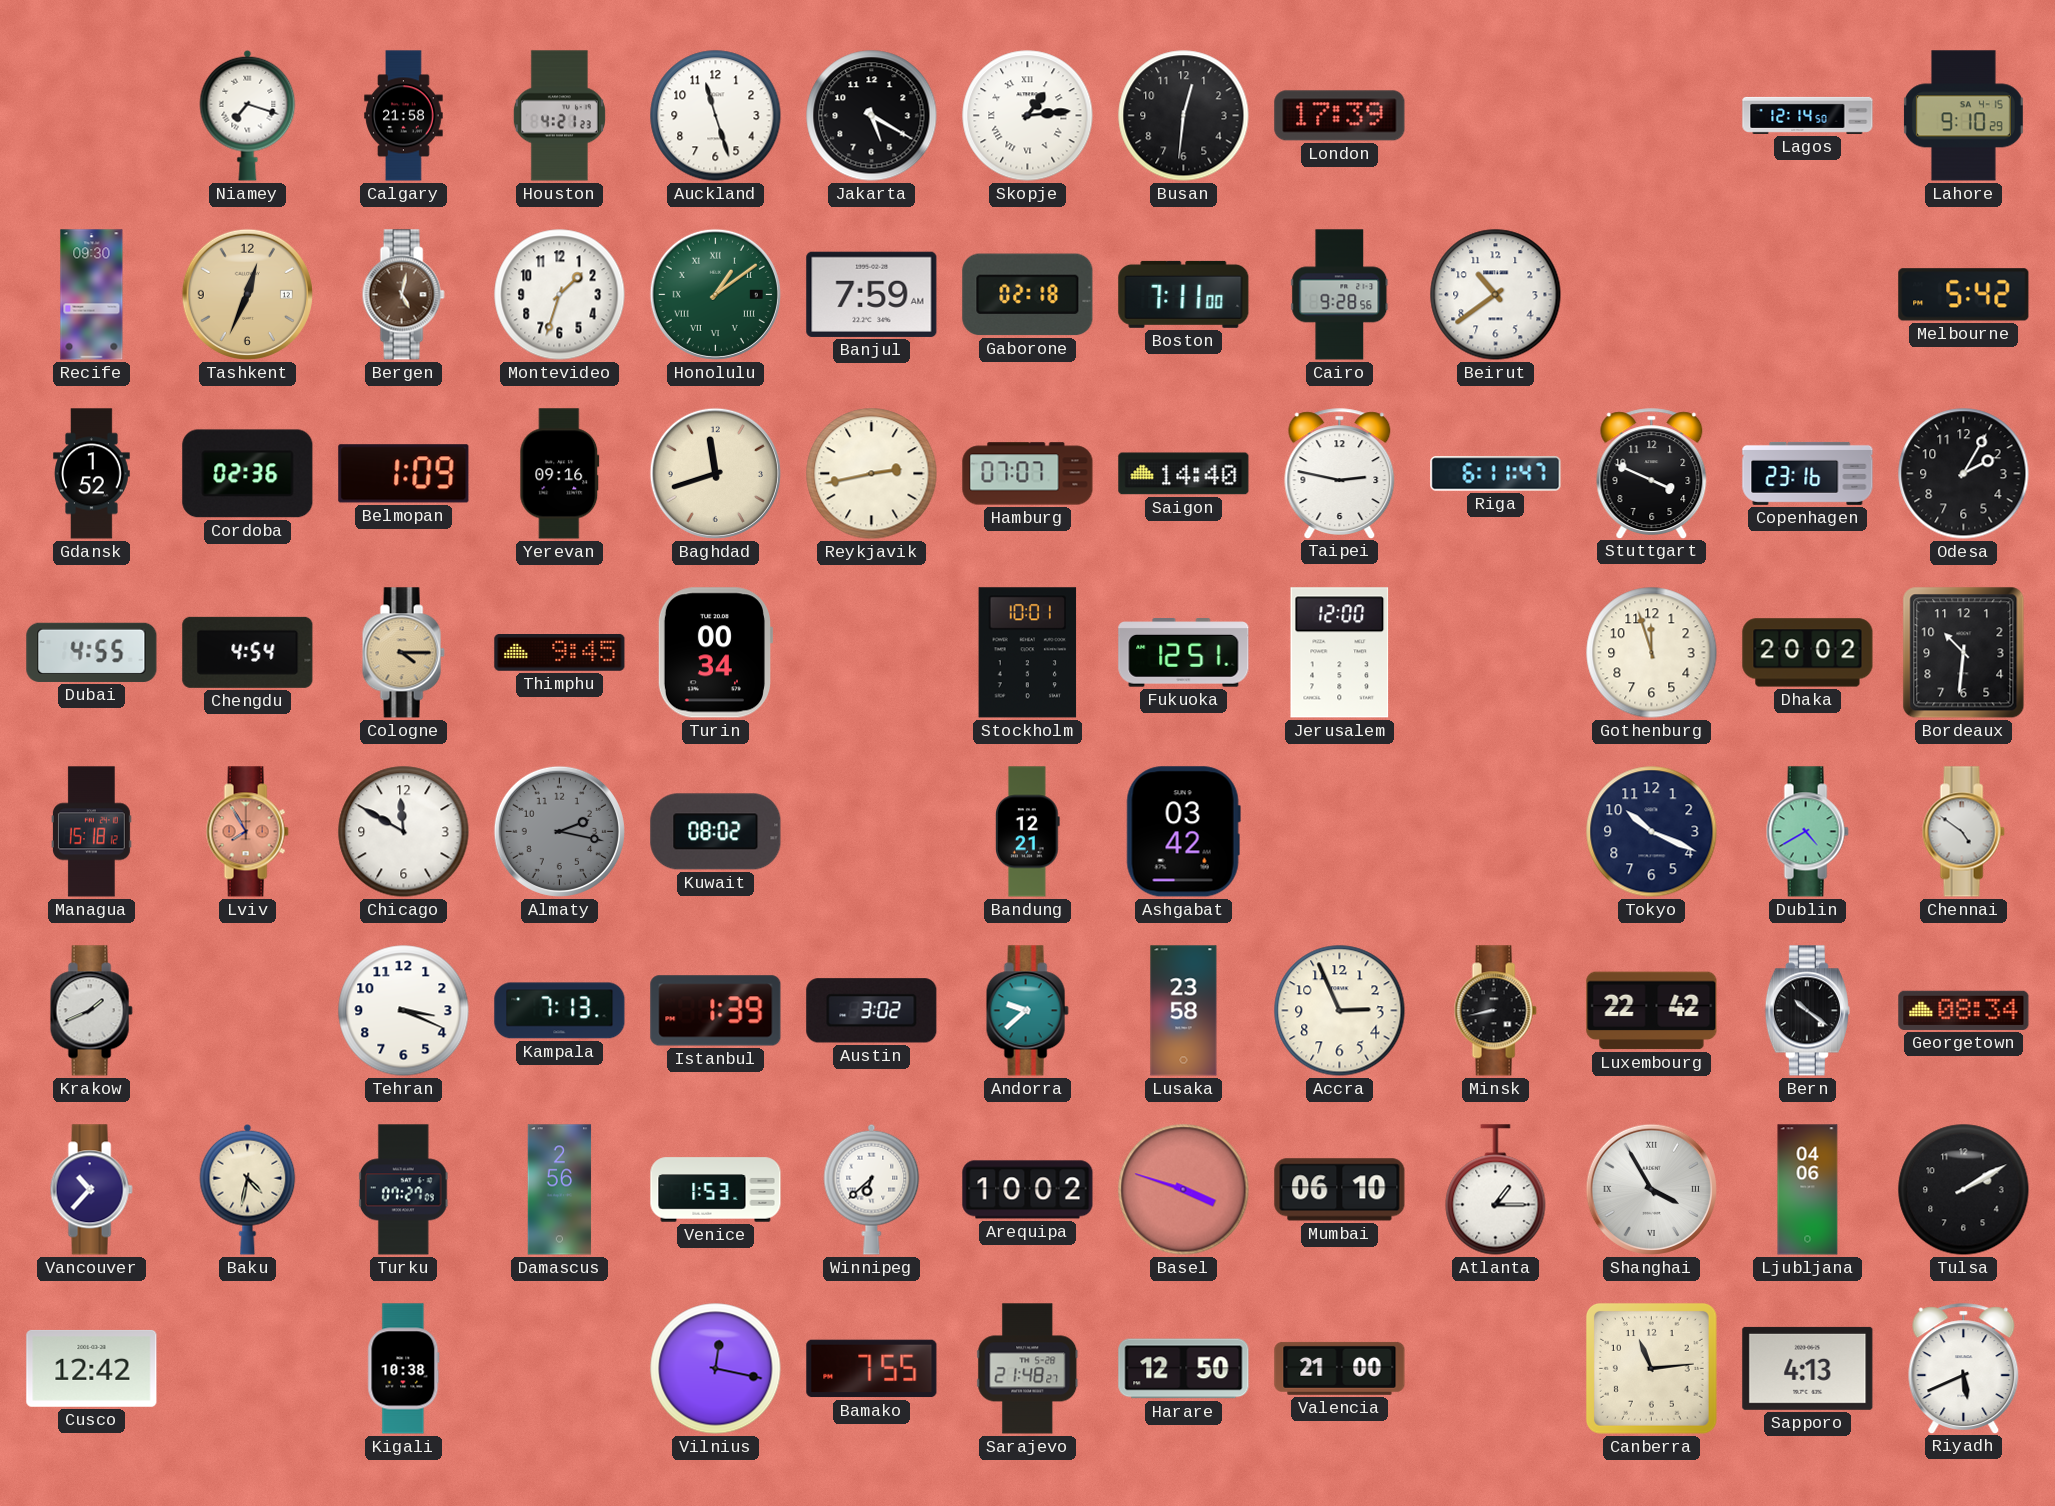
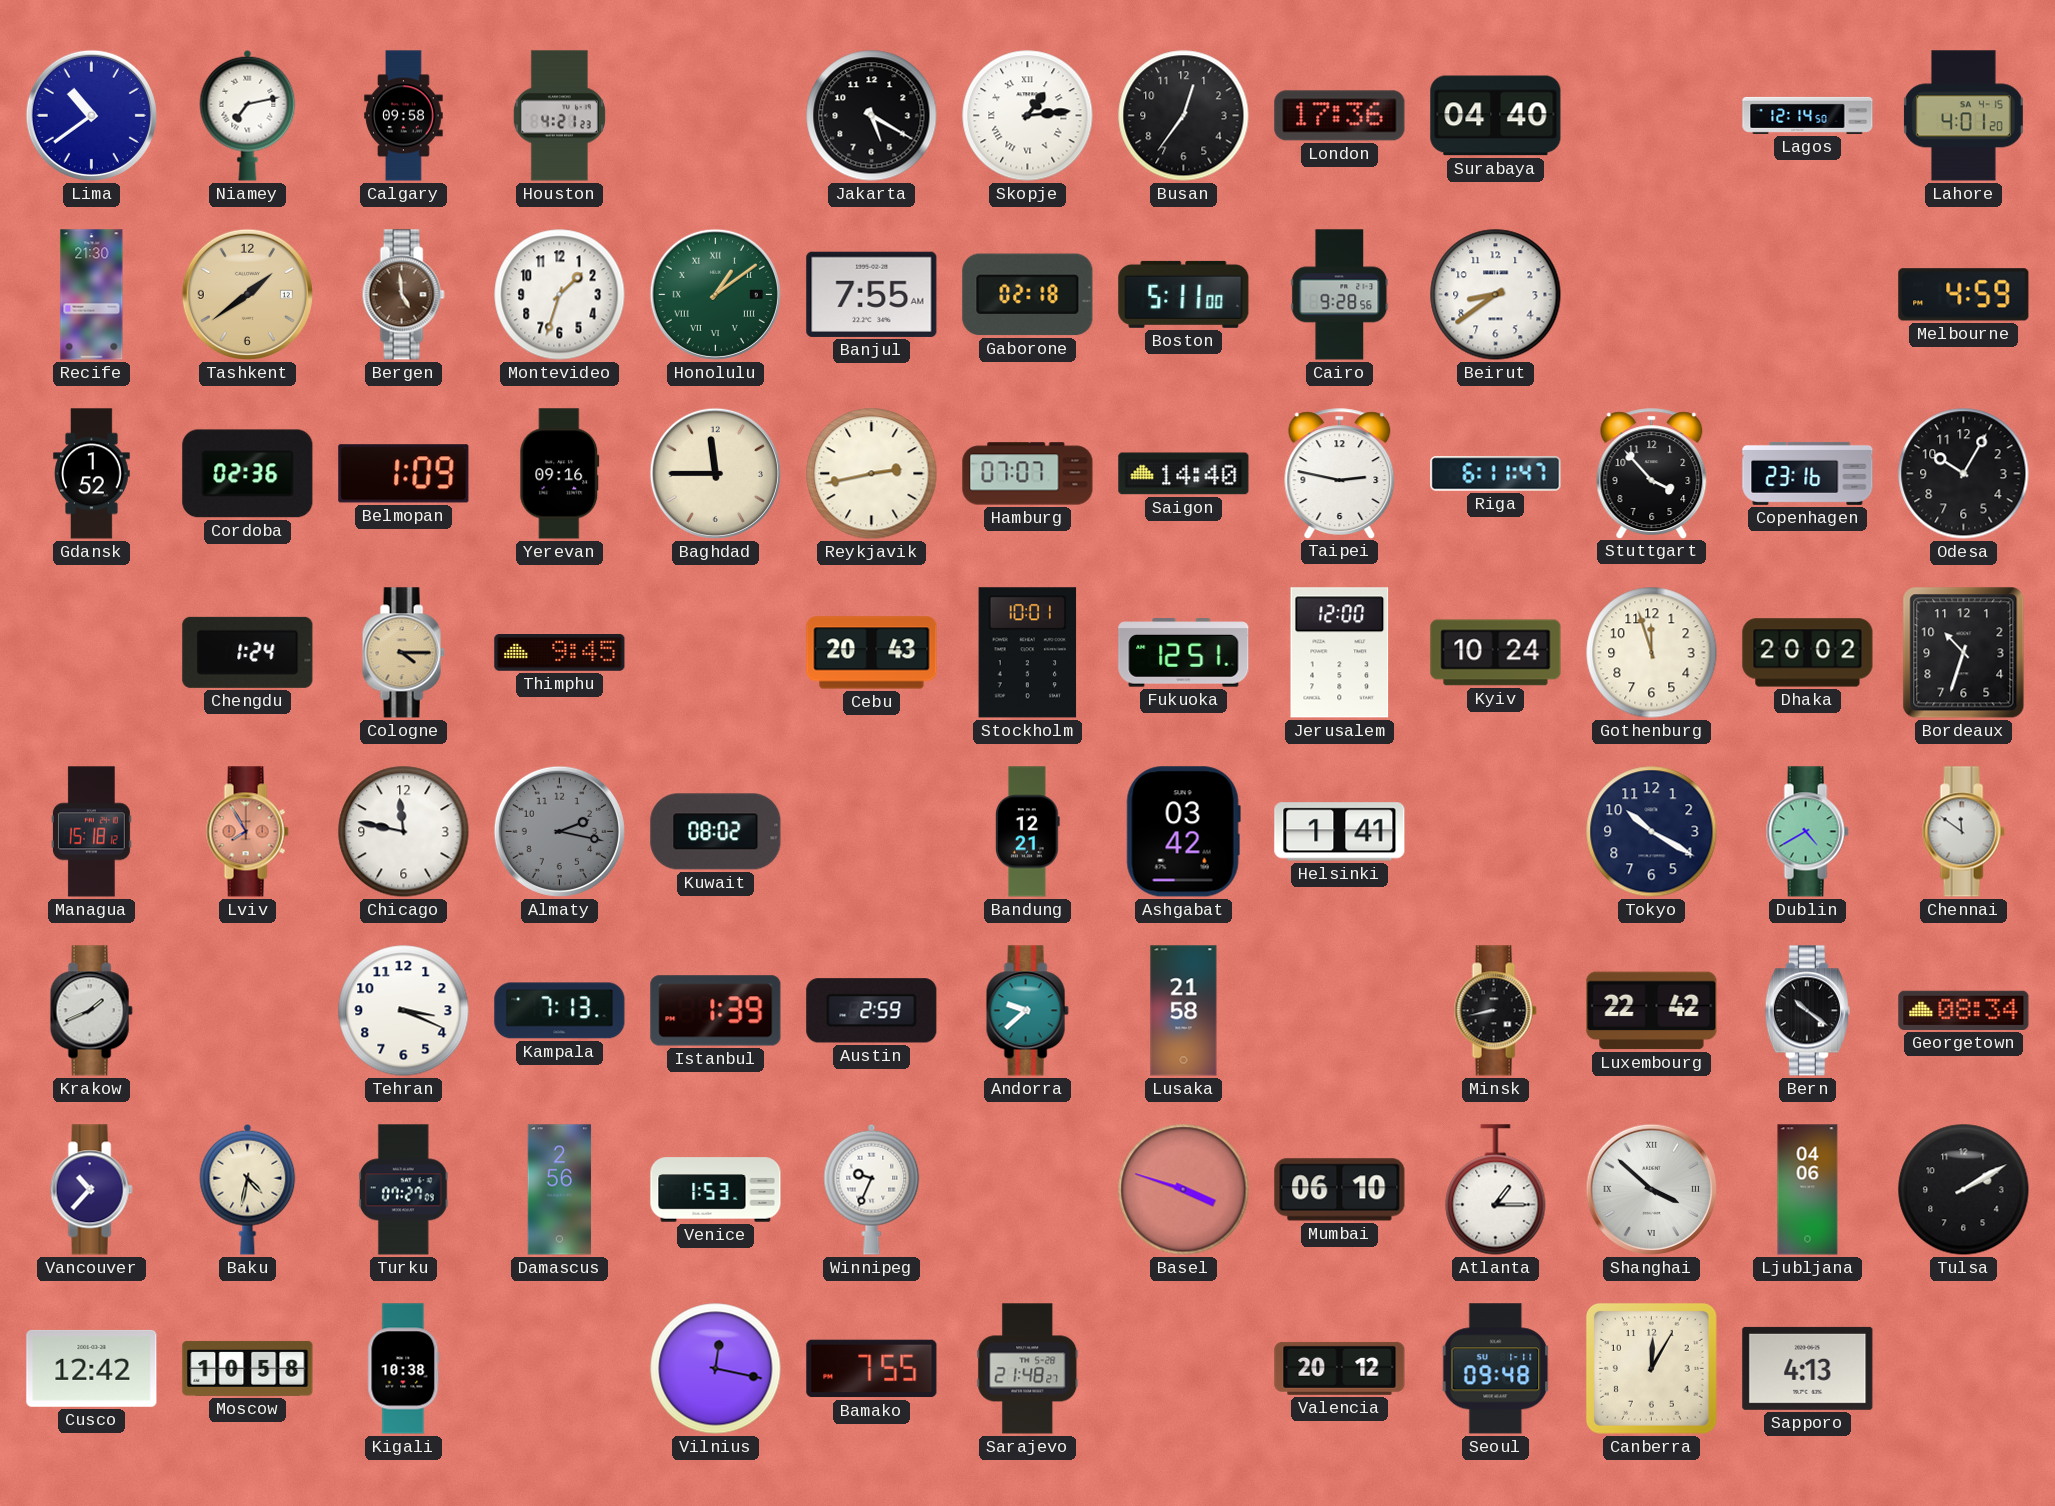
Lima: none -> 10:39 (91, 115)
Niamey: 7:18 -> 7:13 (248, 115)
Calgary: 21:58 -> 09:58 (404, 116)
Auckland: 11:27 -> none (716, 116)
Busan: 12:31 -> 12:36 (1184, 116)
London: 17:39 -> 17:36 (1340, 116)
Surabaya: none -> 04:40 (1496, 116)
Lahore: 9:10 -> 4:01 (1963, 116)
Recife: 09:30 -> 21:30 (92, 295)
Tashkent: 12:34 -> 1:39 (247, 294)
Bergen: 5:02 -> 4:59 (403, 295)
Banjul: 7:59 -> 7:55 (872, 294)
Boston: 7:11 -> 5:11 (1184, 294)
Beirut: 10:39 -> 8:39 (1496, 295)
Melbourne: 5:42 -> 4:59 (1964, 295)
Baghdad: 11:42 -> 11:45 (715, 473)
Stuttgart: 3:49 -> 3:53 (1652, 473)
Odesa: 2:05 -> 10:05 (1964, 474)
Dubai: 4:55 -> none (92, 652)
Chengdu: 4:54 -> 1:24 (248, 652)
Turin: 00:34 -> none (714, 653)
Cebu: none -> 20:43 (872, 653)
Kyiv: none -> 10:24 (1496, 653)
Bordeaux: 10:31 -> 10:33 (1964, 653)
Chicago: 11:50 -> 11:47 (404, 832)
Helsinki: none -> 1:41 (1340, 832)
Tokyo: 10:19 -> 10:20 (1652, 832)
Chennai: 4:51 -> 11:51 (1963, 832)
Austin: 3:02 -> 2:59 (872, 1011)
Lusaka: 23:58 -> 21:58 (1184, 1011)
Accra: 2:56 -> none (1340, 1011)
Winnipeg: 6:38 -> 9:34 (872, 1189)
Arequipa: 10:02 -> none (1028, 1190)
Shanghai: 3:55 -> 3:52 (1651, 1189)
Moscow: none -> 10:58 (248, 1368)
Harare: 12:50 -> none (1184, 1369)
Valencia: 21:00 -> 20:12 (1340, 1368)
Seoul: none -> 09:48 (1496, 1369)
Canberra: 11:14 -> 12:05 (1651, 1368)
Riyadh: 5:41 -> none (1964, 1368)
